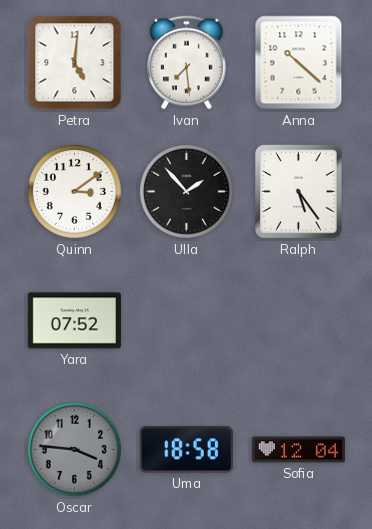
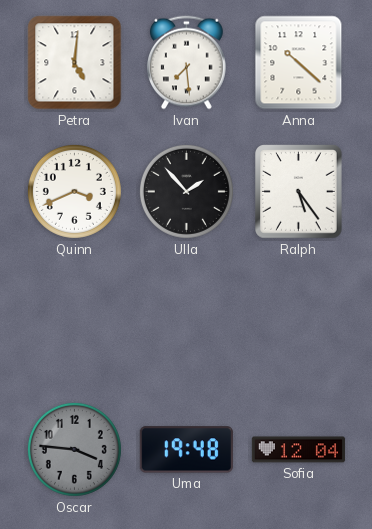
Quinn: 3:09 -> 3:41 (74, 191)
Yara: 07:52 -> none (74, 321)
Uma: 18:58 -> 19:48 (186, 450)
